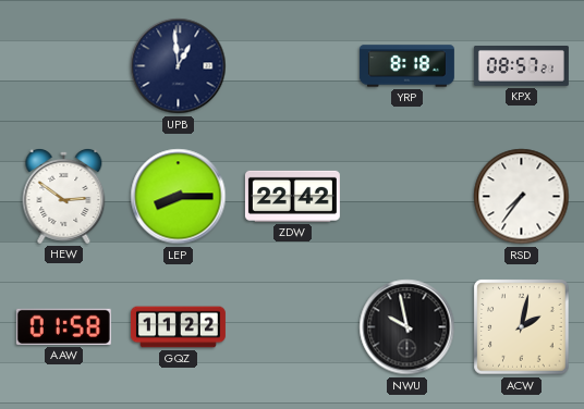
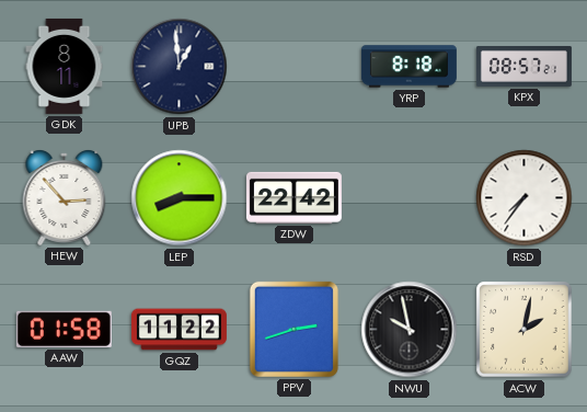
GDK: none -> 8:11 (65, 66)
HEW: 2:51 -> 2:53 (65, 198)
PPV: none -> 2:42 (293, 329)
